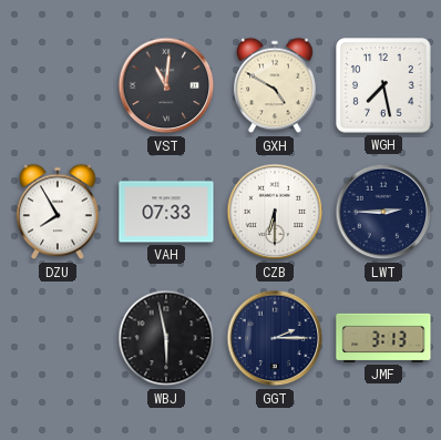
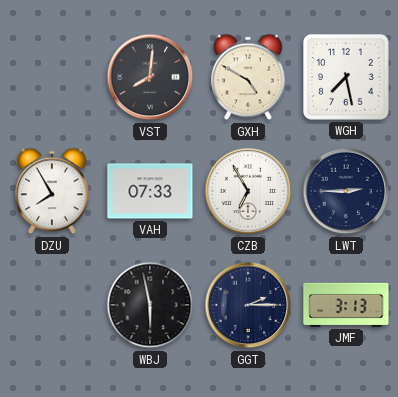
VST: 11:01 -> 8:01 (150, 77)
CZB: 6:30 -> 6:55 (248, 191)
